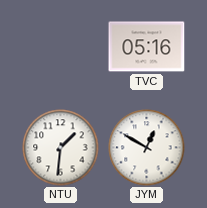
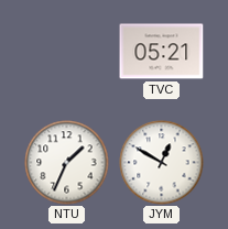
TVC: 05:16 -> 05:21 (162, 52)
NTU: 1:31 -> 1:34 (67, 163)
